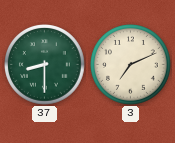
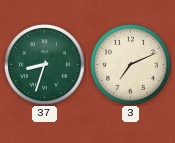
37: 8:30 -> 8:33 (45, 65)
